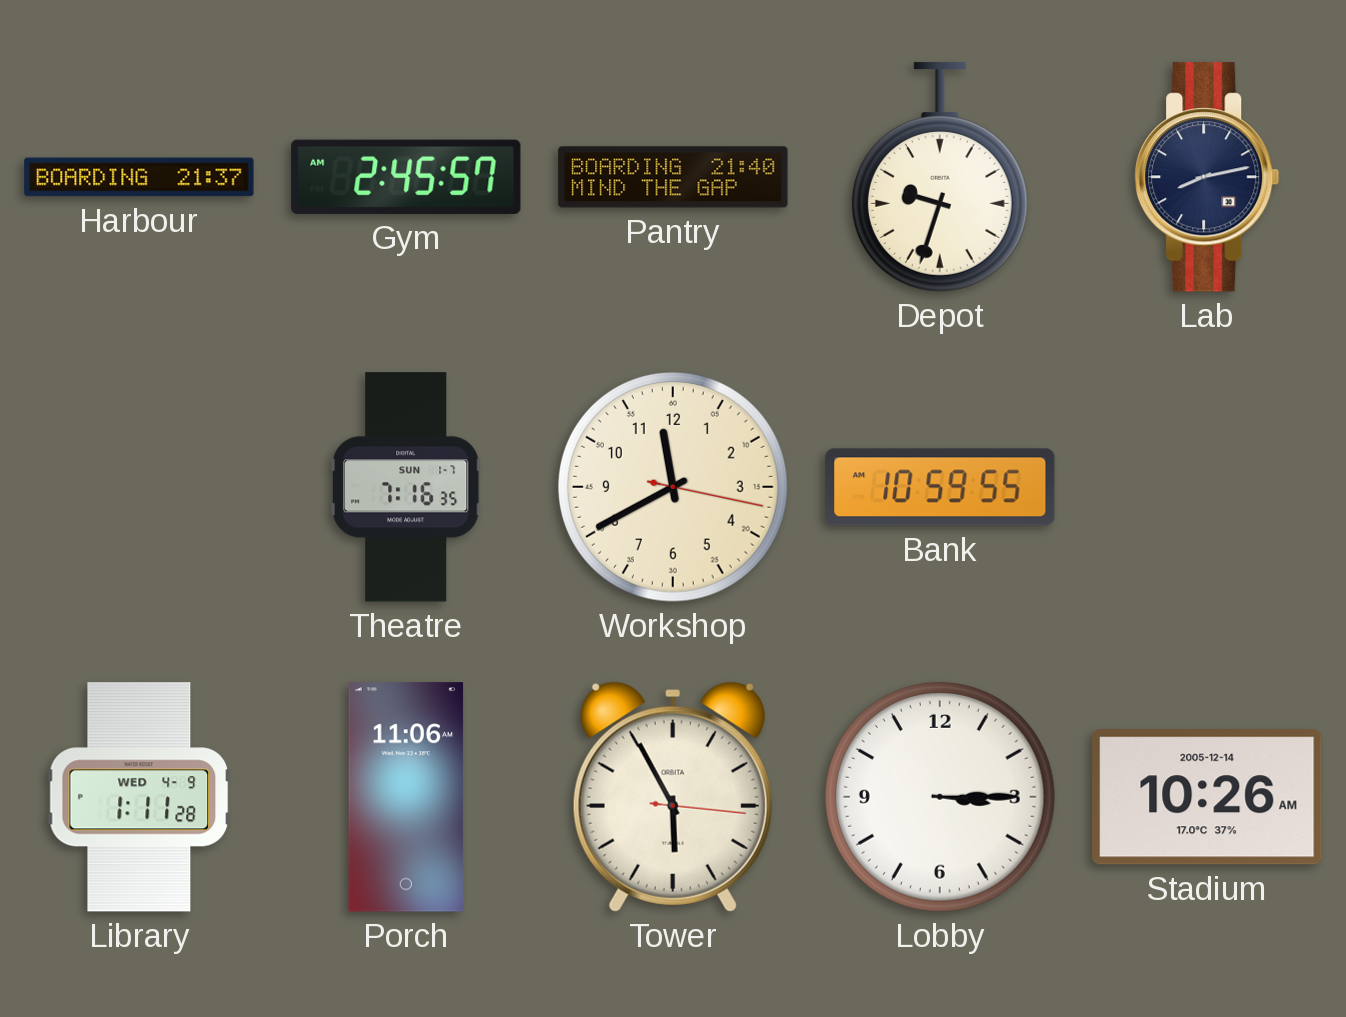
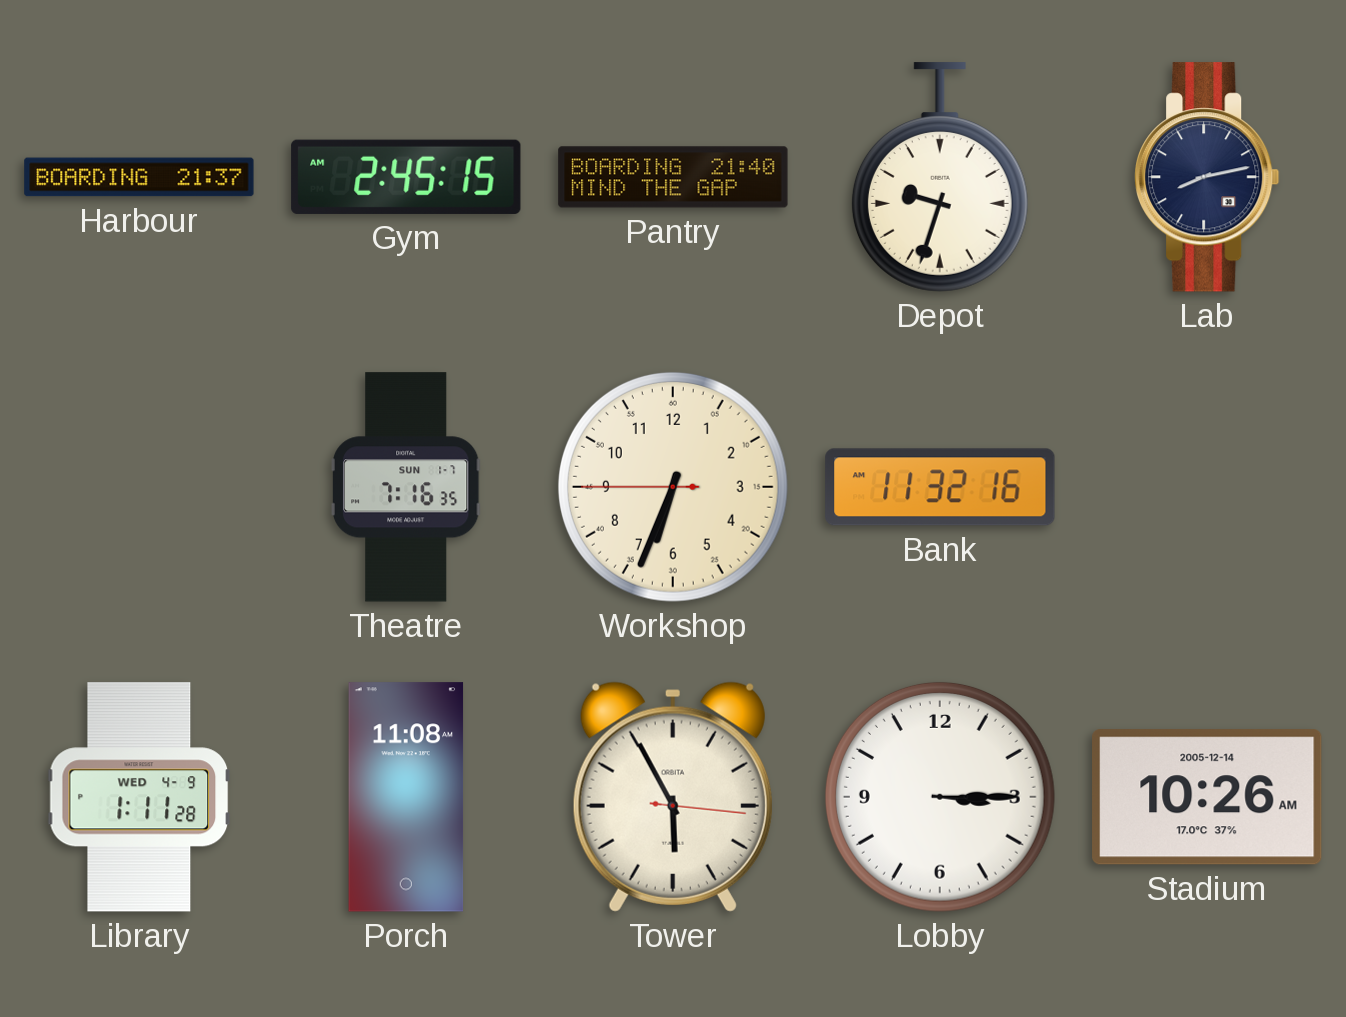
Gym: 2:45:57 AM -> 2:45:15 AM (406, 177)
Workshop: 11:40 -> 6:33 (673, 487)
Bank: 10:59 -> 11:32 (940, 487)
Porch: 11:06 -> 11:08 (406, 797)
